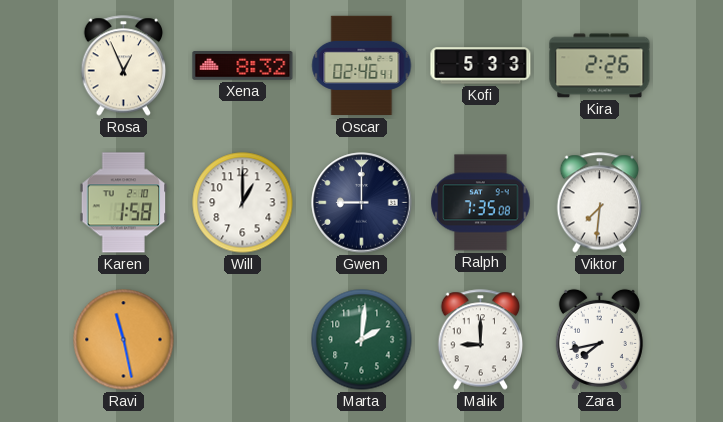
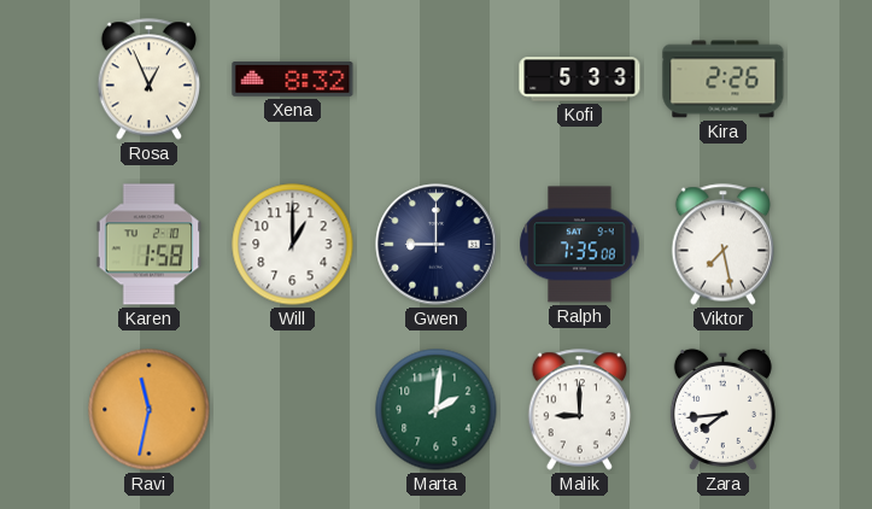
Oscar: 02:46 -> none (362, 66)
Viktor: 7:31 -> 7:28 (724, 245)
Ravi: 11:28 -> 11:32 (150, 410)
Zara: 7:43 -> 7:44 (722, 409)
